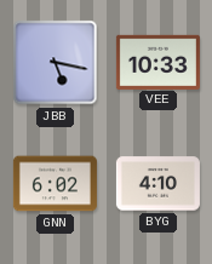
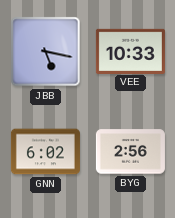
BYG: 4:10 -> 2:56 (130, 152)
